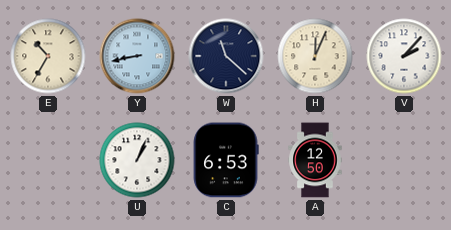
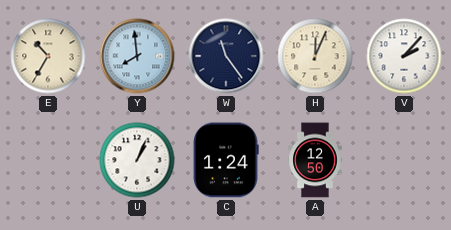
Y: 8:43 -> 7:59 (137, 56)
W: 11:22 -> 11:24 (226, 56)
C: 6:53 -> 1:24 (226, 160)
